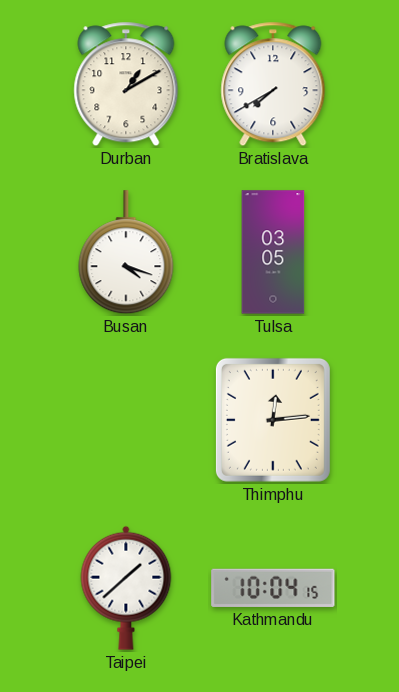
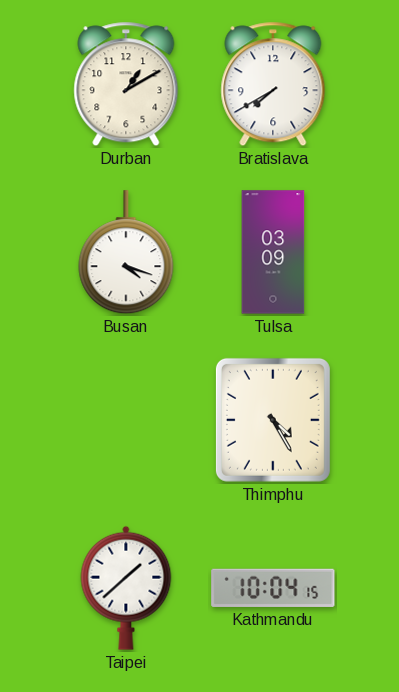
Tulsa: 03:05 -> 03:09 (273, 252)
Thimphu: 12:14 -> 4:25 (273, 420)
